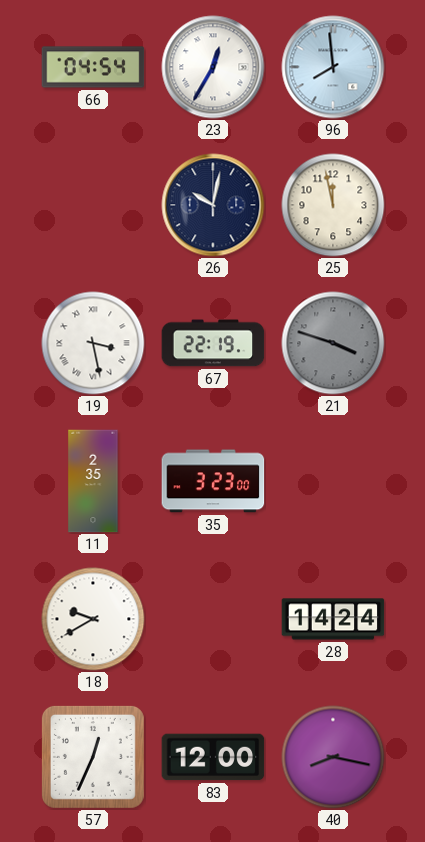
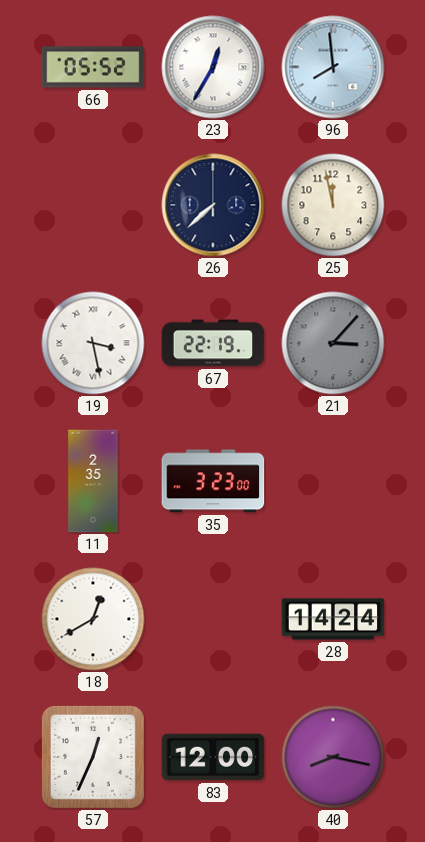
66: 04:54 -> 05:52 (93, 67)
26: 10:02 -> 7:38 (213, 205)
21: 3:48 -> 3:07 (333, 343)
18: 9:40 -> 12:40 (93, 619)
